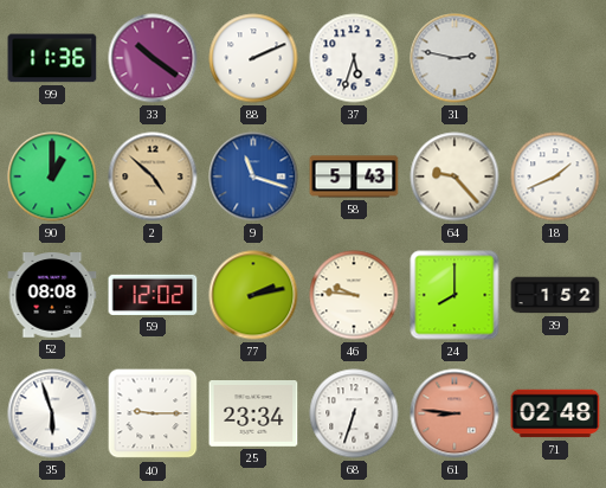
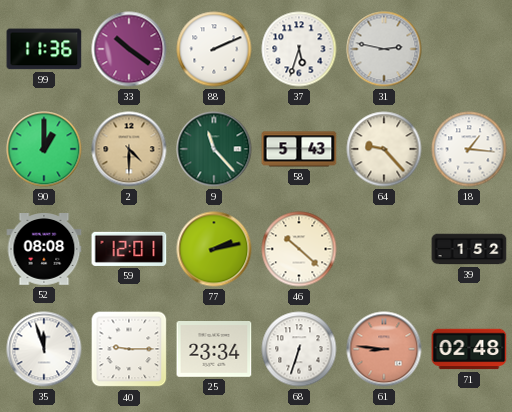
2: 4:52 -> 4:30 (129, 149)
9: 11:18 -> 11:23 (214, 149)
9 dial: blue -> green (214, 149)
18: 1:41 -> 1:16 (469, 149)
59: 12:02 -> 12:01 (129, 249)
46: 9:46 -> 10:22 (299, 249)
24: 8:00 -> none (454, 295)
35: 5:57 -> 11:57 (44, 349)
